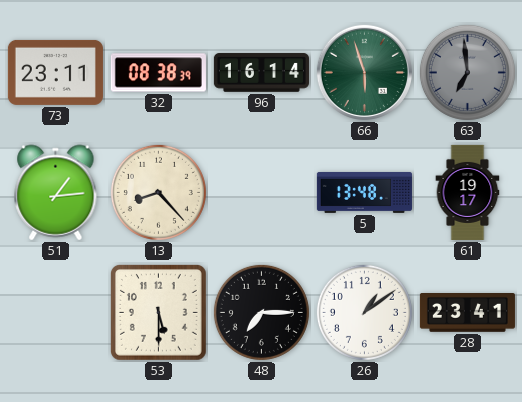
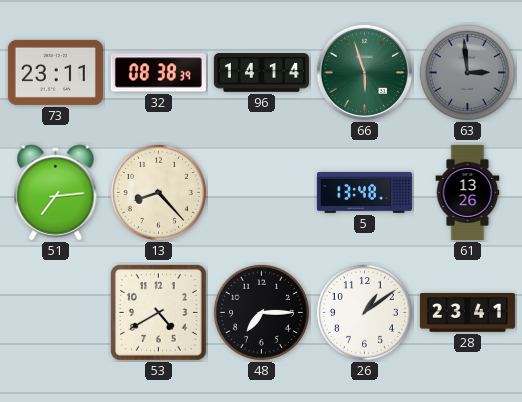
96: 16:14 -> 14:14 (261, 73)
63: 6:59 -> 2:59 (467, 72)
51: 1:14 -> 7:14 (56, 193)
61: 19:17 -> 13:26 (468, 192)
53: 5:30 -> 4:40 (158, 312)
